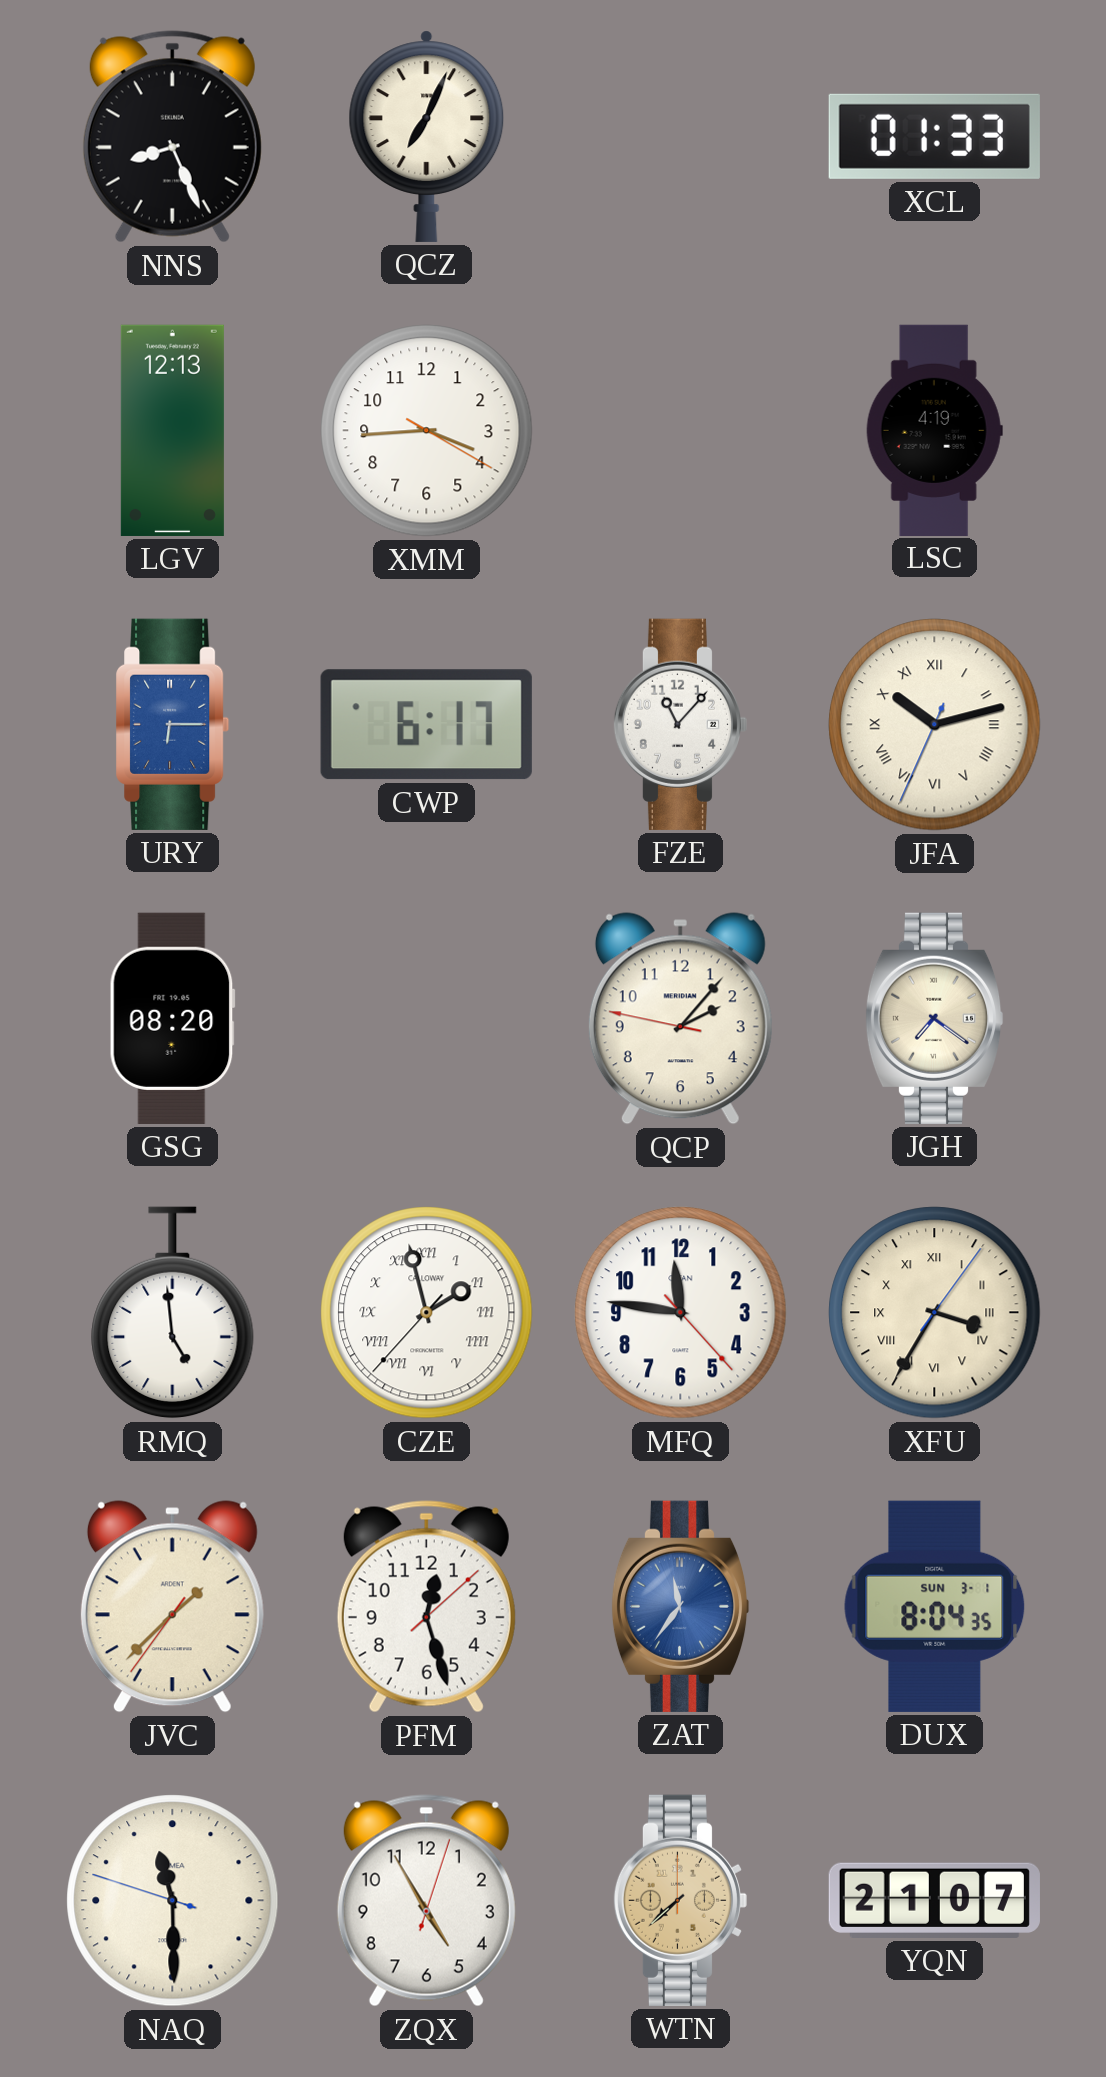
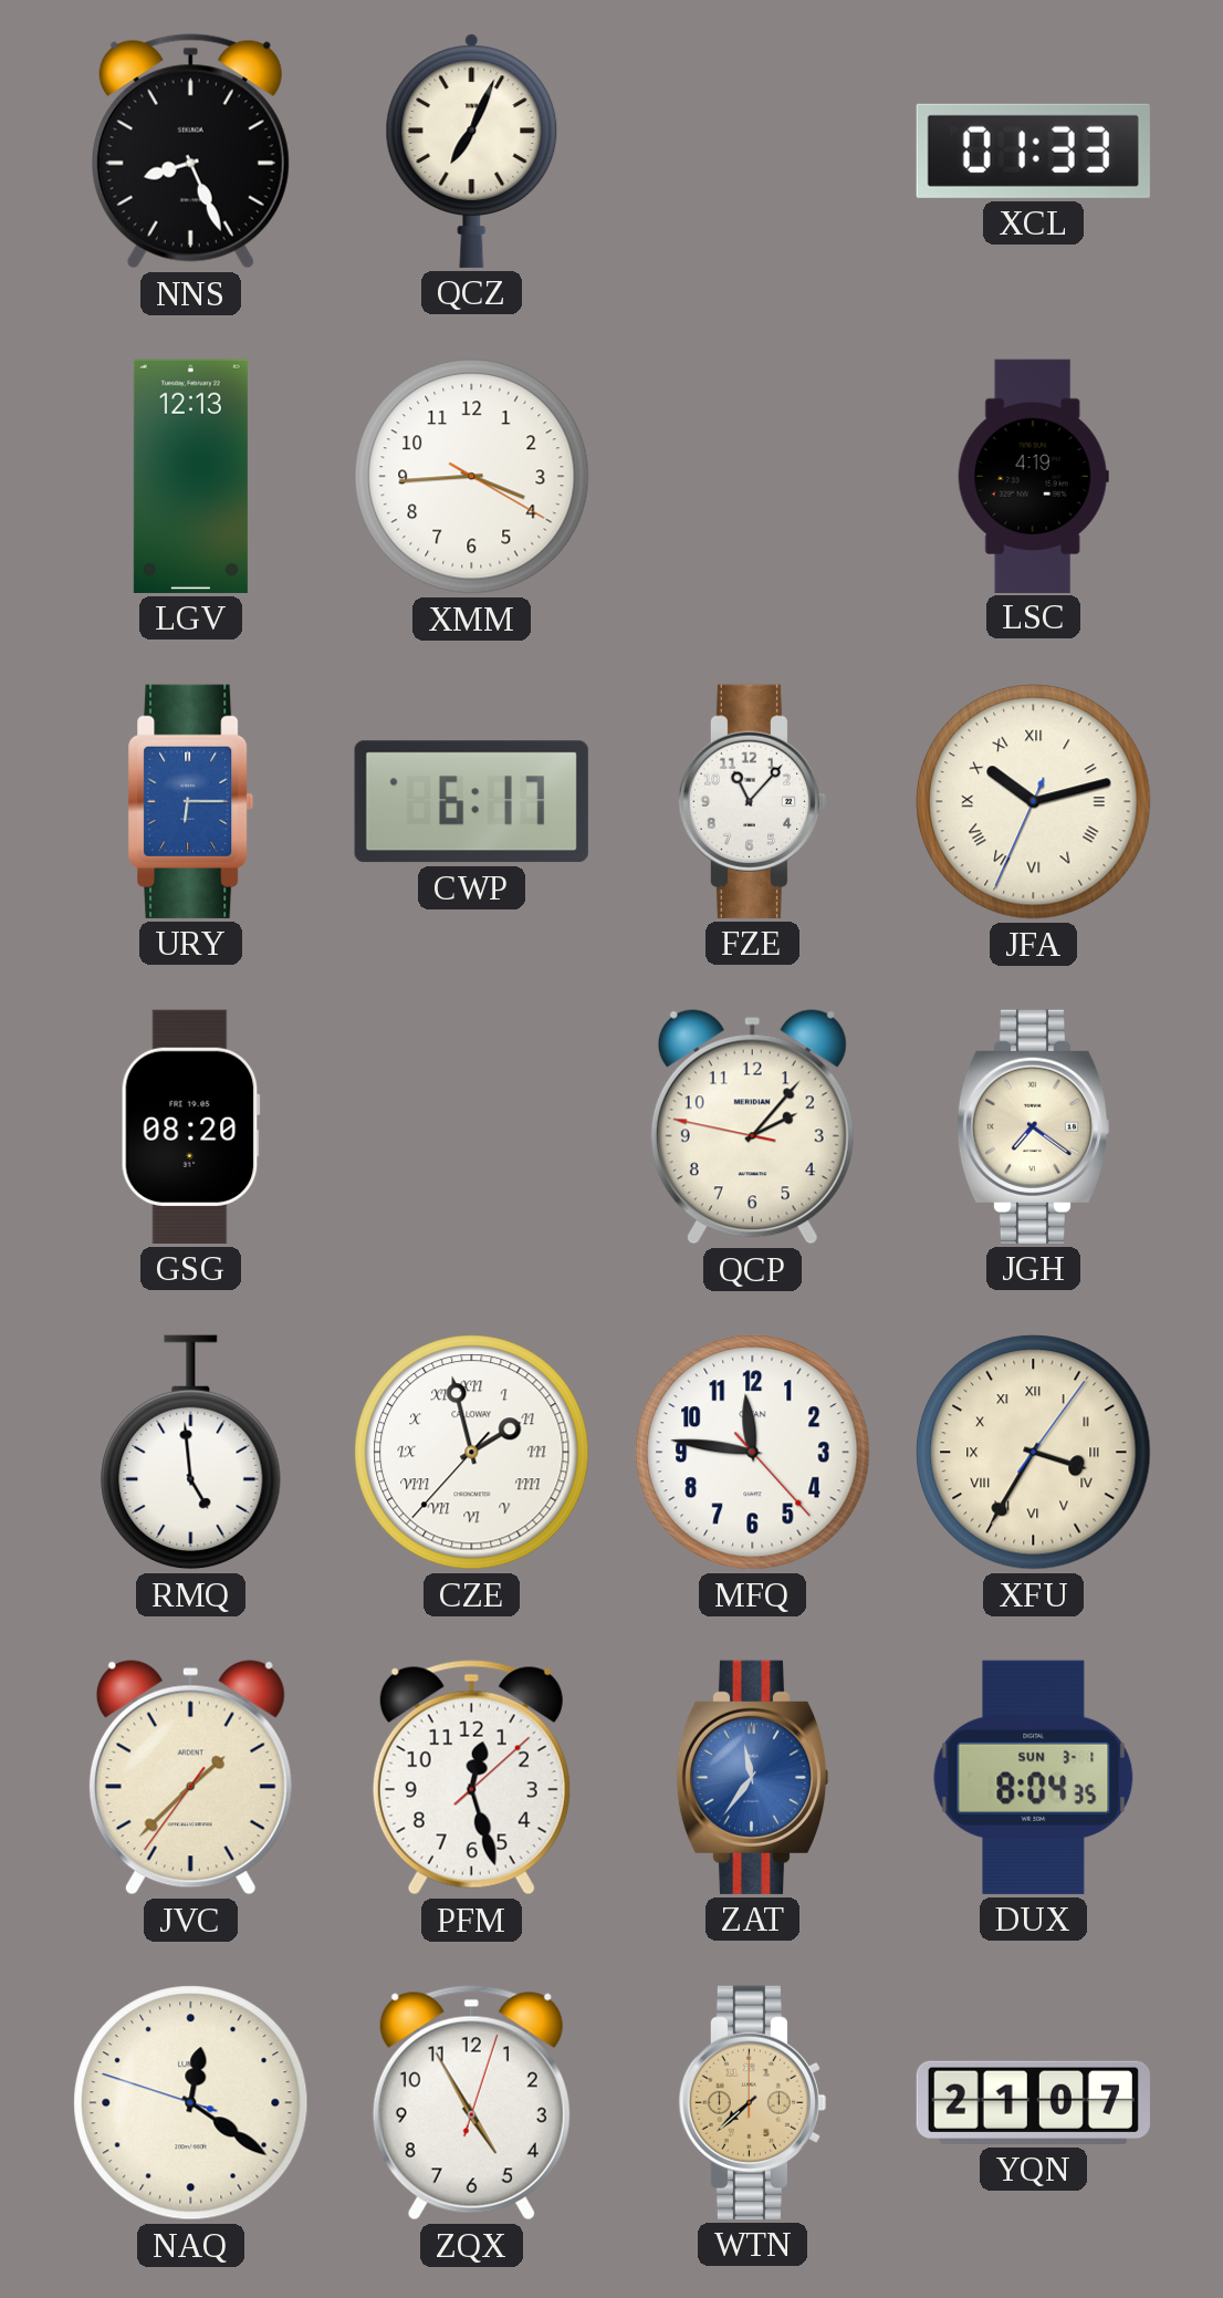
NAQ: 11:29 -> 12:20 (191, 2103)
